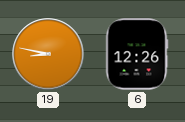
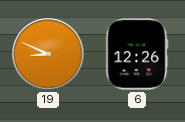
19: 8:47 -> 8:49 (48, 54)
